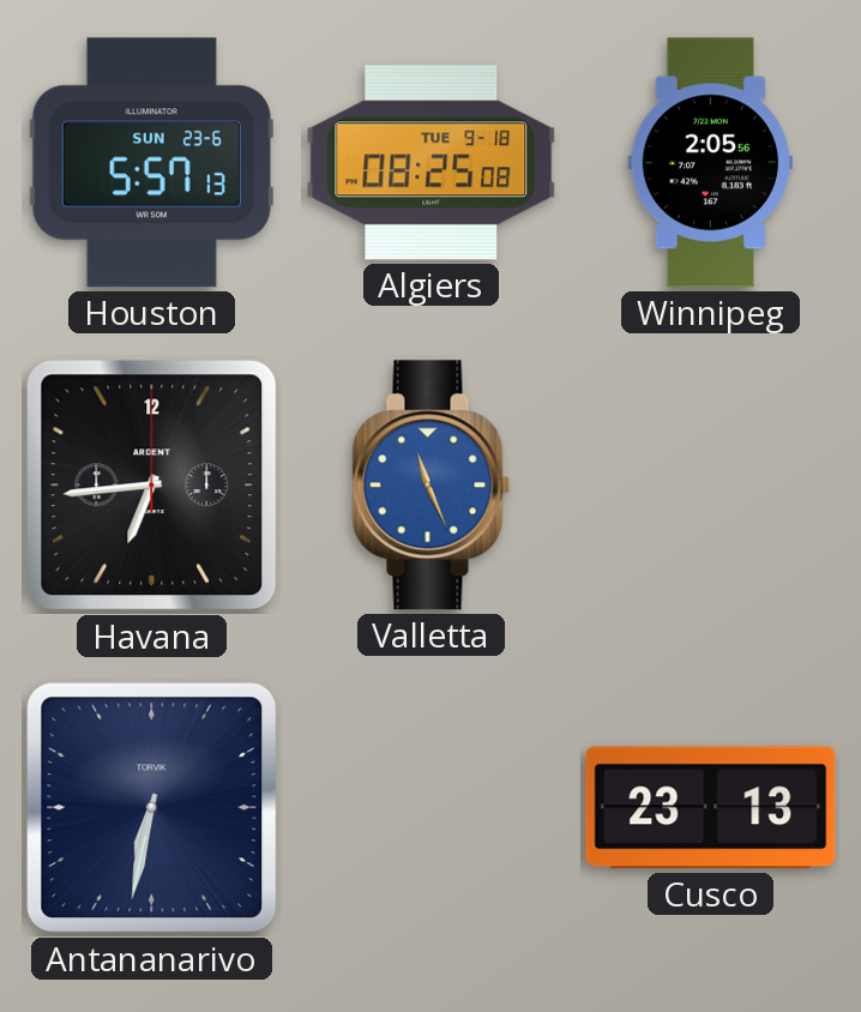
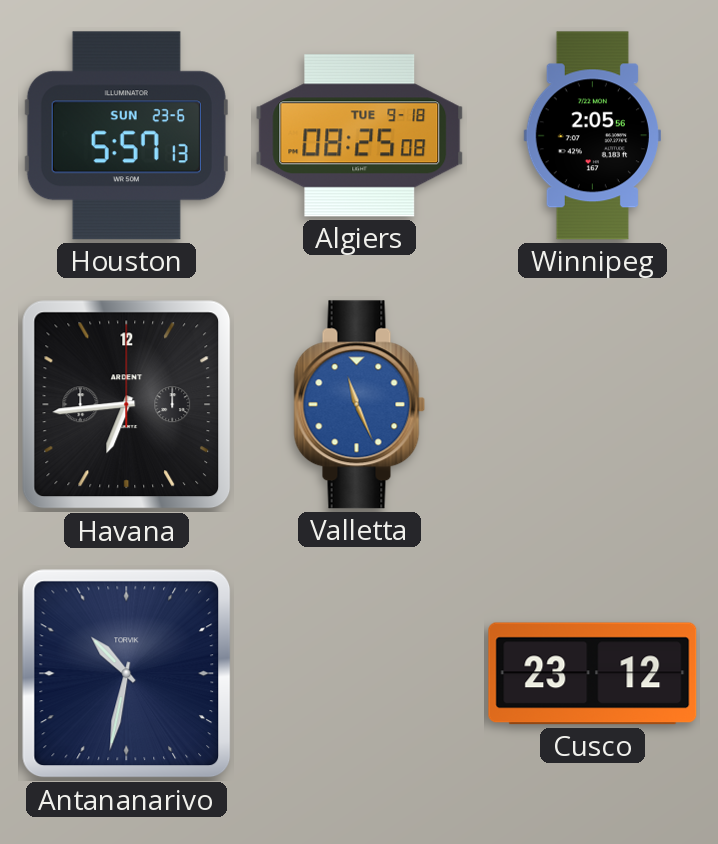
Antananarivo: 6:32 -> 10:32 (127, 674)
Cusco: 23:13 -> 23:12 (593, 674)
